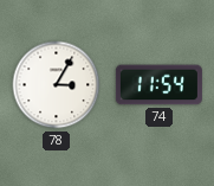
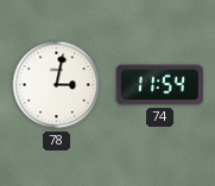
78: 3:05 -> 3:02 (57, 85)
